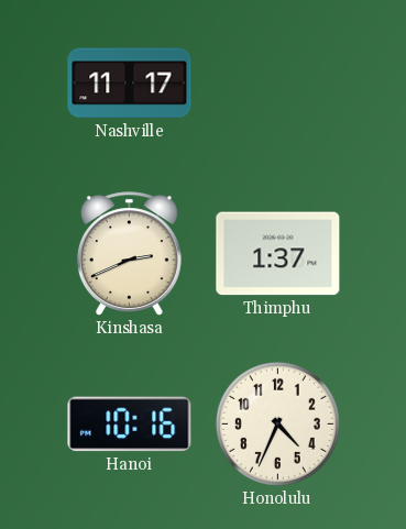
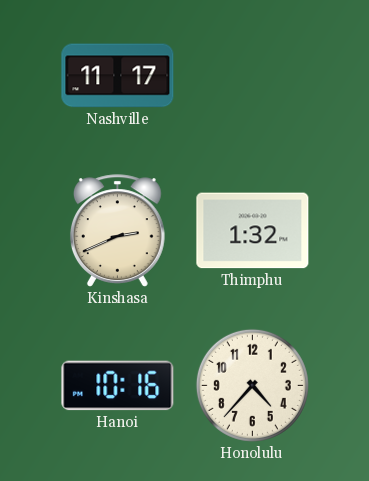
Thimphu: 1:37 -> 1:32 (253, 231)
Honolulu: 4:34 -> 4:37 (252, 385)
